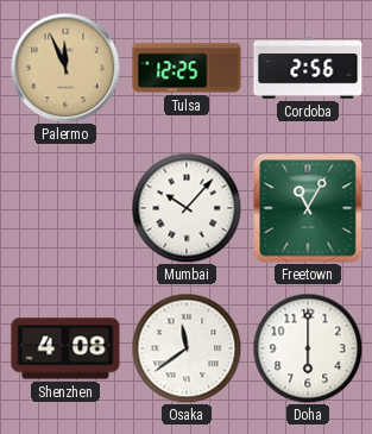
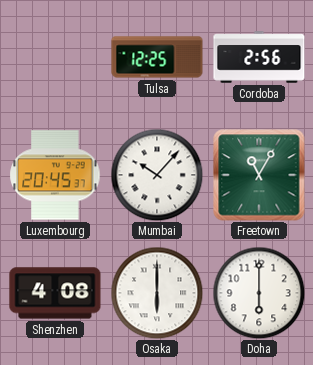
Palermo: 11:56 -> none (65, 68)
Luxembourg: none -> 20:45 (55, 175)
Osaka: 11:39 -> 6:00 (157, 293)
